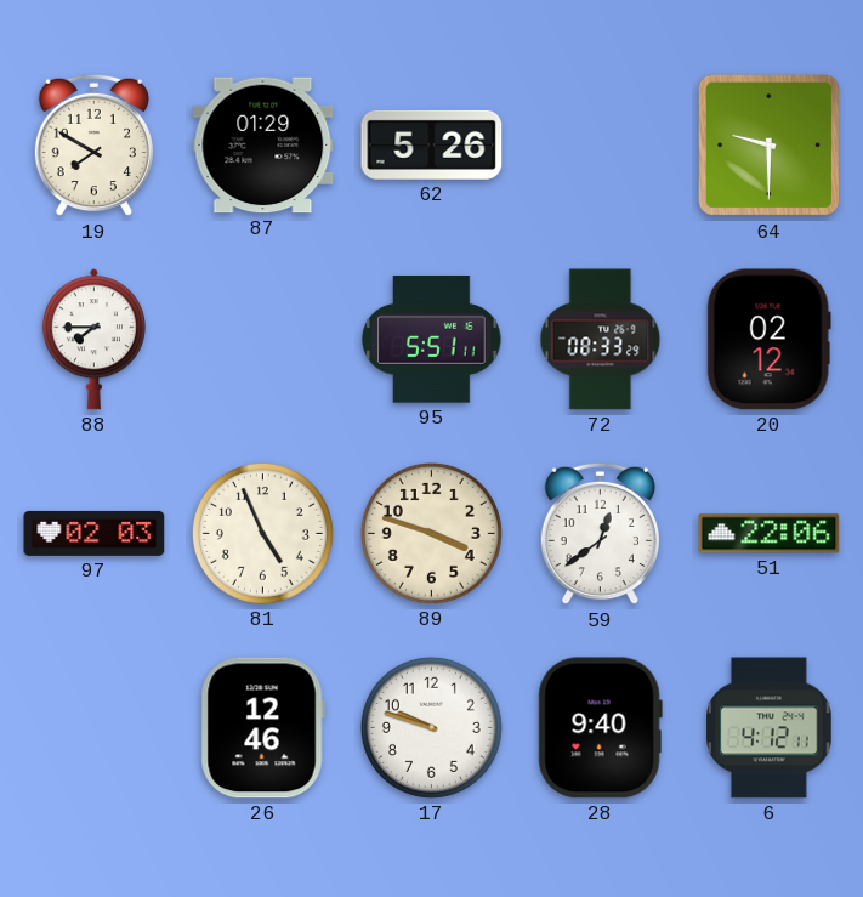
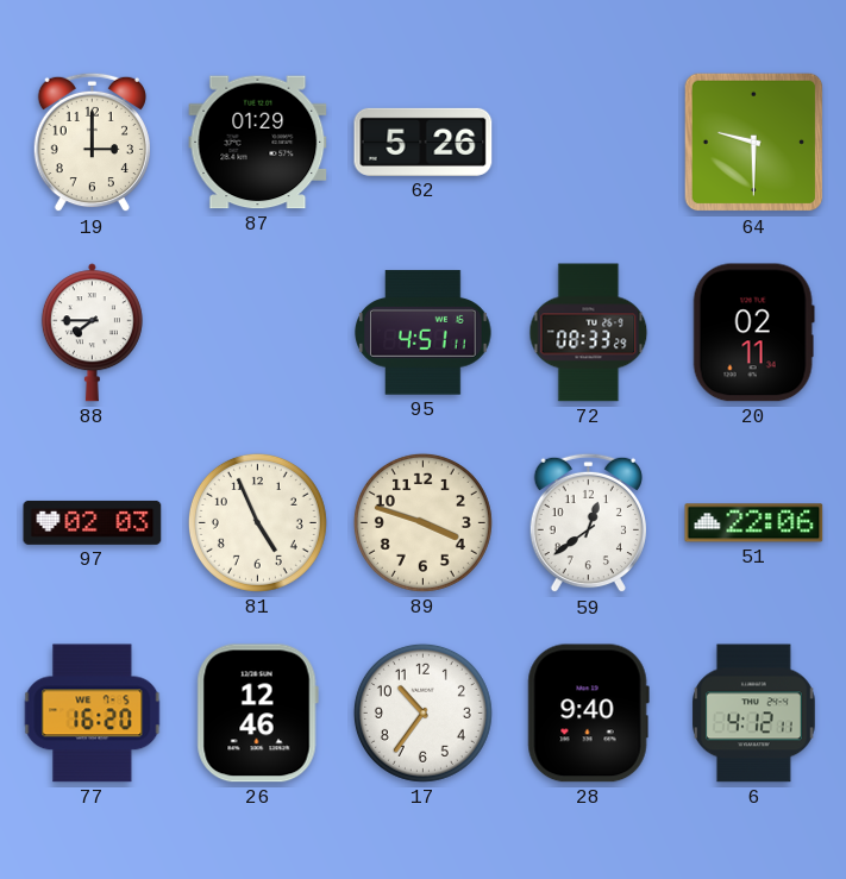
19: 7:50 -> 3:00 (92, 143)
95: 5:51 -> 4:51 (424, 333)
20: 02:12 -> 02:11 (753, 333)
77: none -> 16:20 (93, 714)
17: 9:48 -> 10:36 (422, 712)
